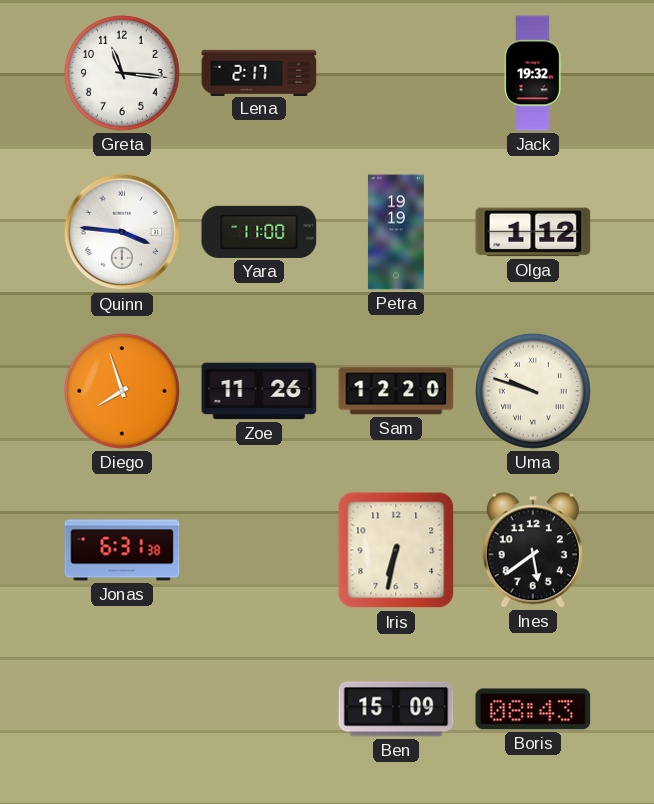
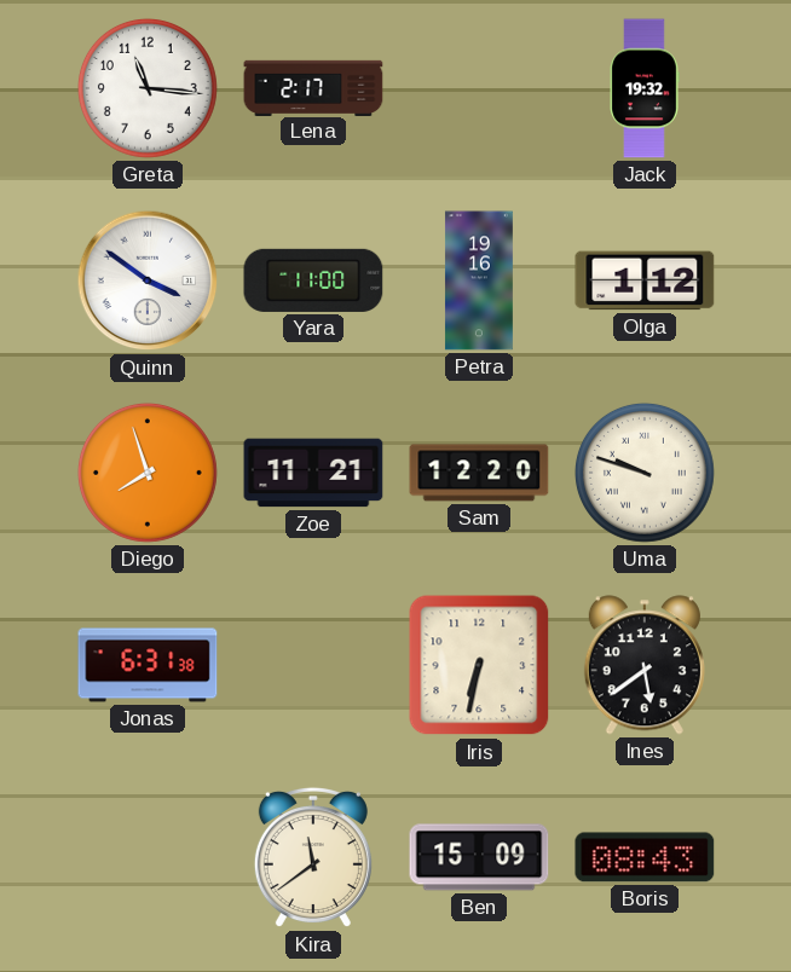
Quinn: 3:46 -> 3:51 (148, 280)
Petra: 19:19 -> 19:16 (479, 280)
Zoe: 11:26 -> 11:21 (313, 473)
Kira: none -> 11:39 (313, 857)
